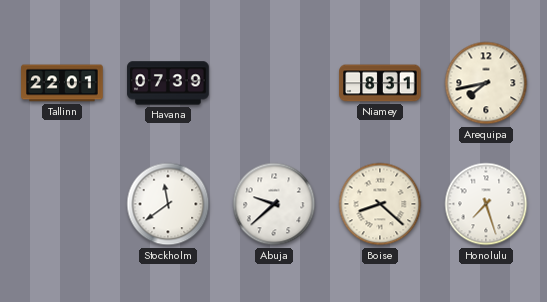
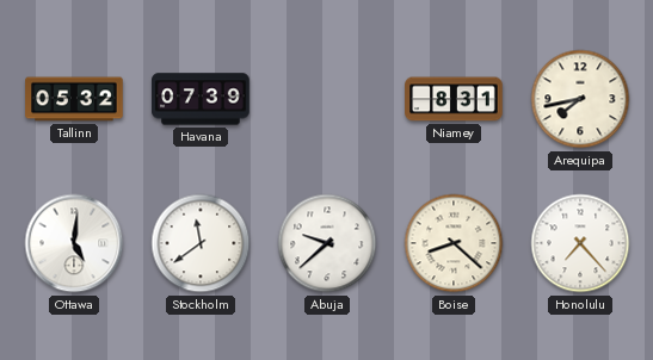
Tallinn: 22:01 -> 05:32 (74, 99)
Ottawa: none -> 5:01 (74, 243)
Honolulu: 7:27 -> 7:23 (580, 243)
